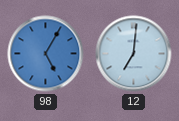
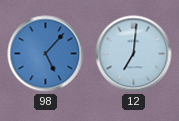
98: 5:05 -> 5:07 (46, 54)
